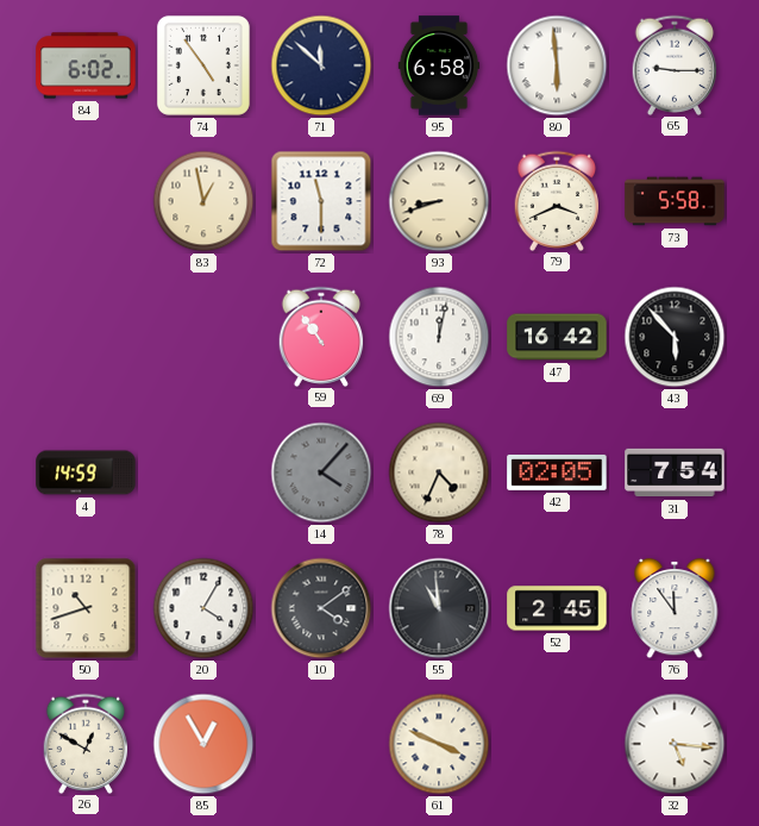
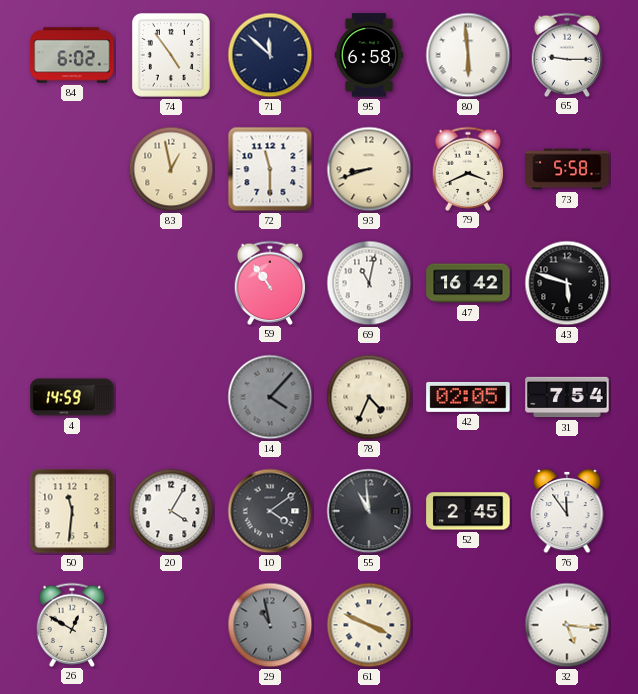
69: 12:02 -> 11:02 (369, 283)
43: 5:53 -> 5:48 (567, 283)
50: 10:42 -> 11:31 (72, 511)
85: 12:55 -> none (203, 744)
29: none -> 10:58 (270, 625)
